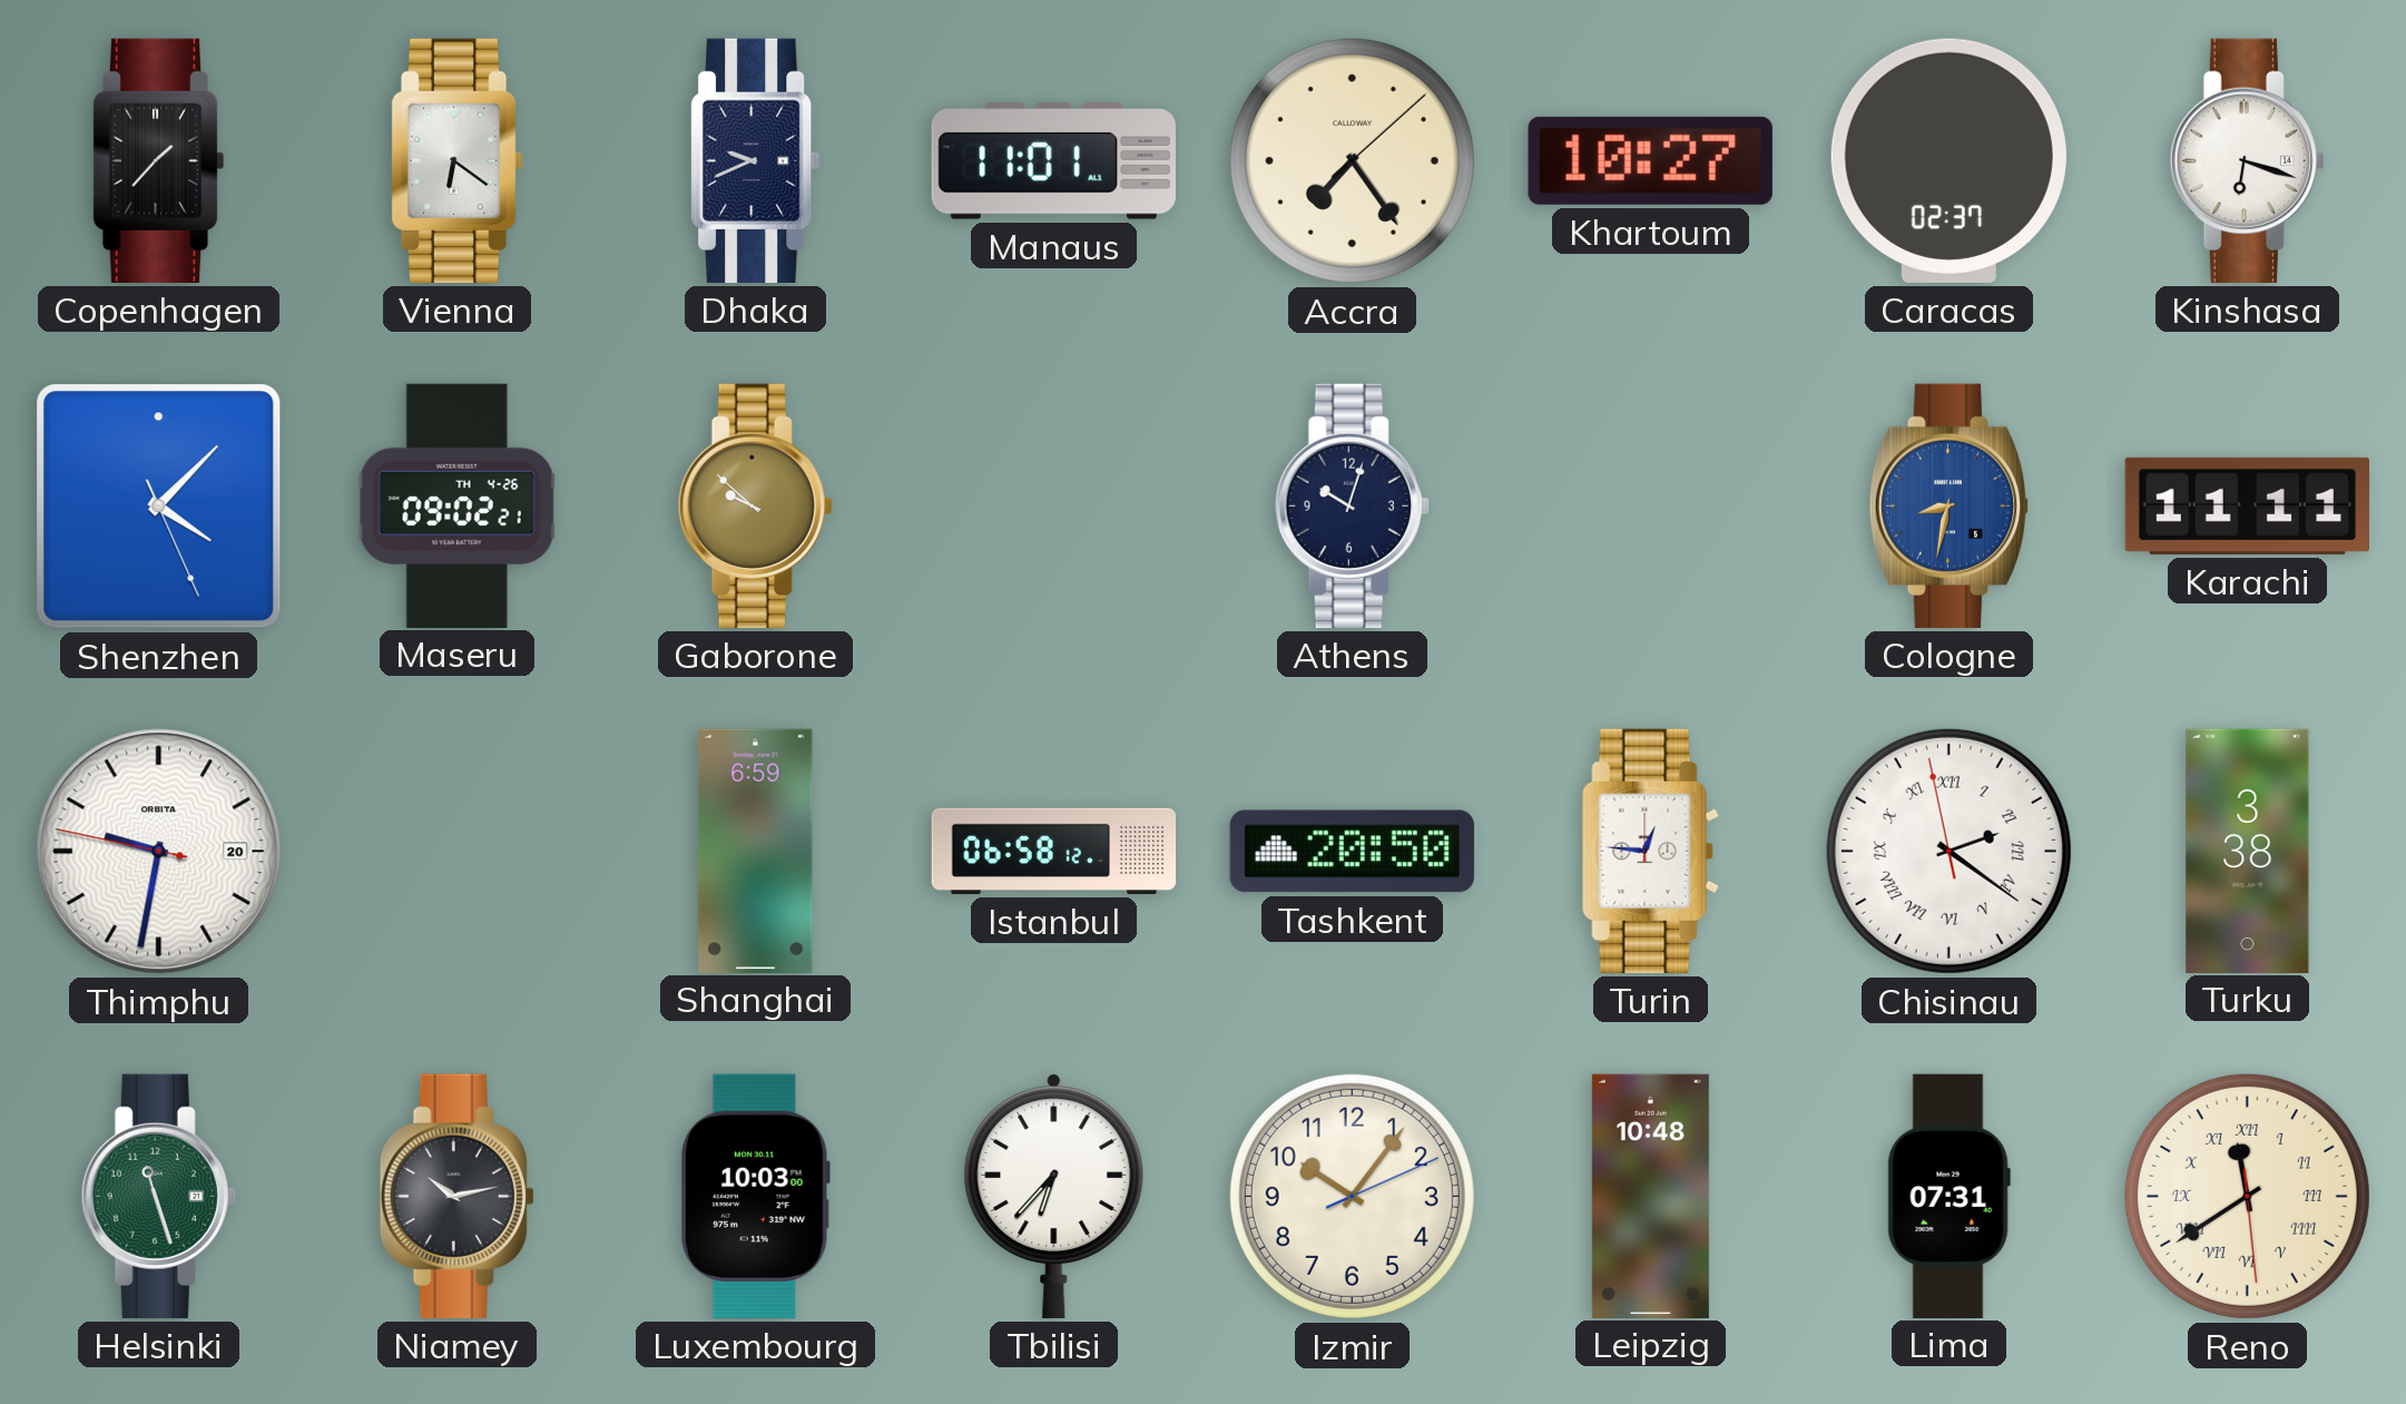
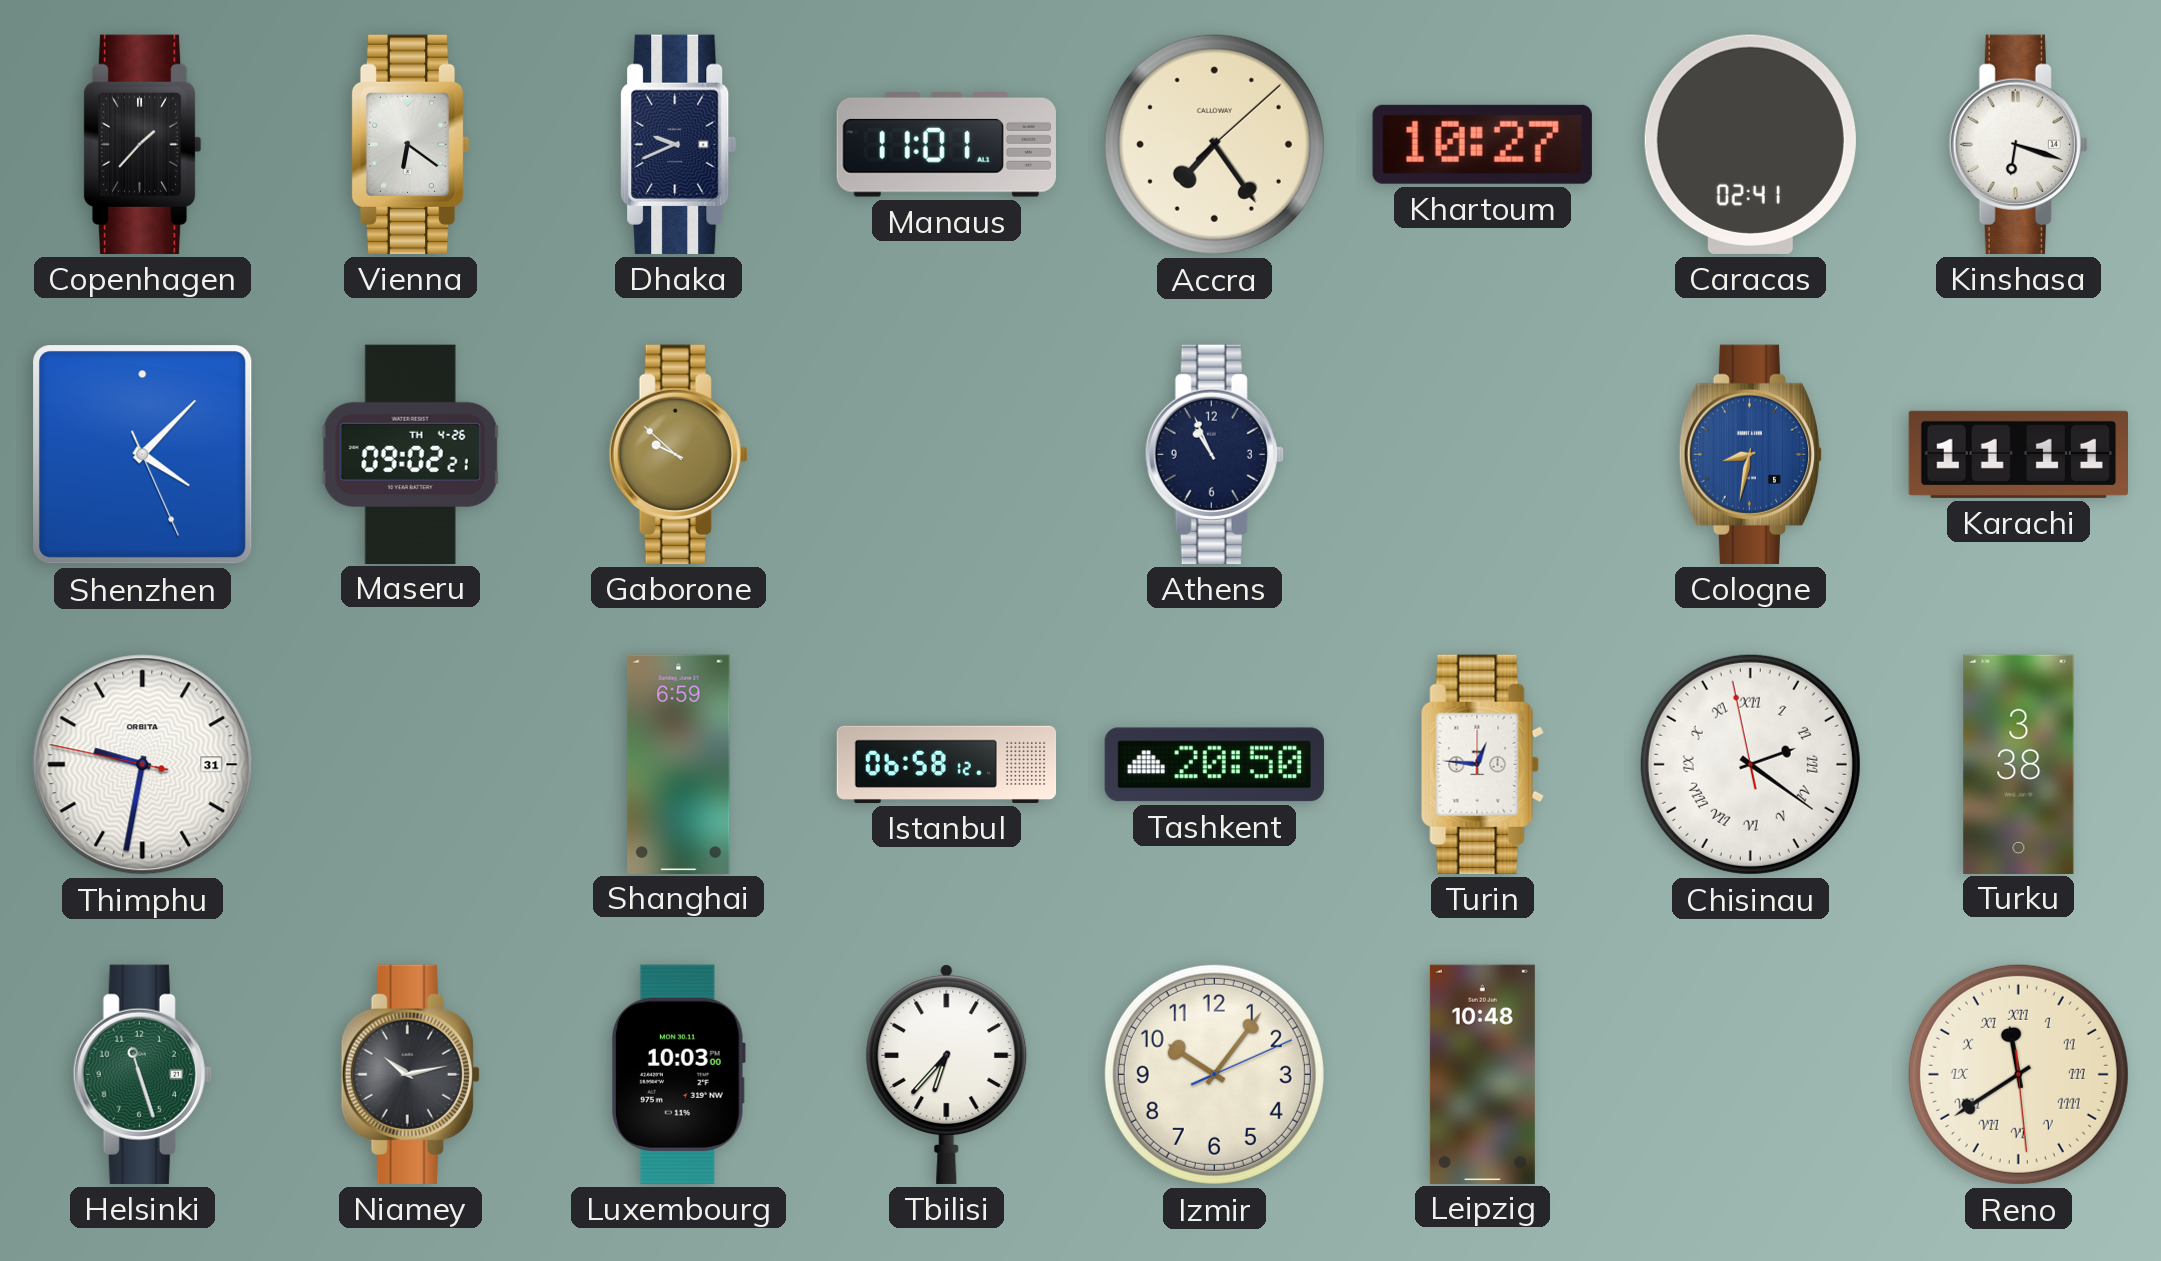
Caracas: 02:37 -> 02:41 (1750, 144)
Athens: 10:03 -> 10:56 (1214, 454)
Thimphu date: 20 -> 31 (143, 765)
Lima: 07:31 -> none (1948, 1196)
